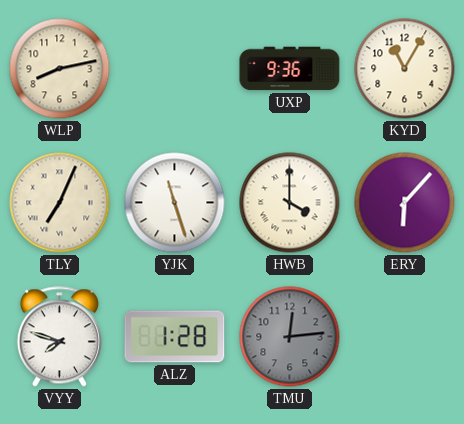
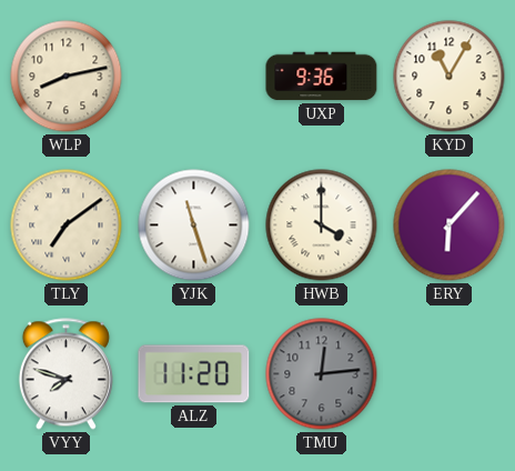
TLY: 7:04 -> 7:09 (67, 226)
ALZ: 1:28 -> 11:20 (194, 374)
